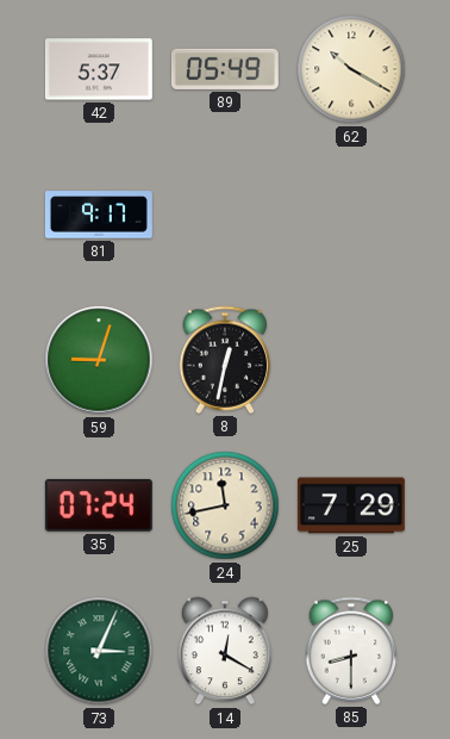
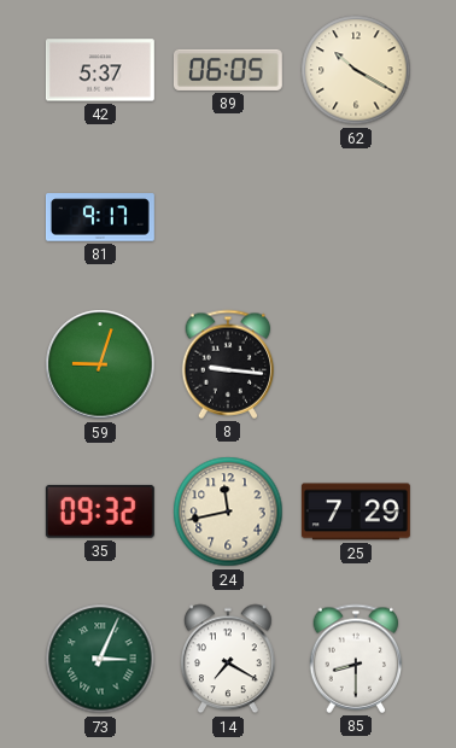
89: 05:49 -> 06:05 (228, 70)
8: 12:32 -> 9:16 (228, 364)
35: 07:24 -> 09:32 (100, 512)
14: 12:20 -> 7:20 (228, 659)
